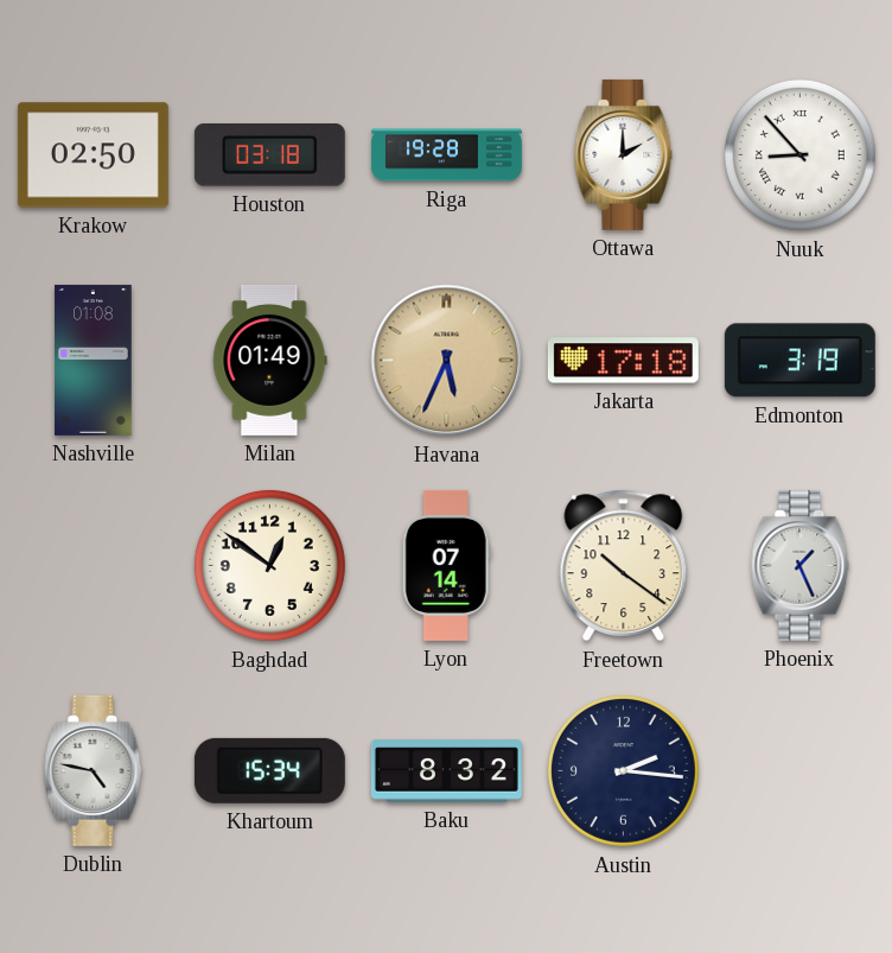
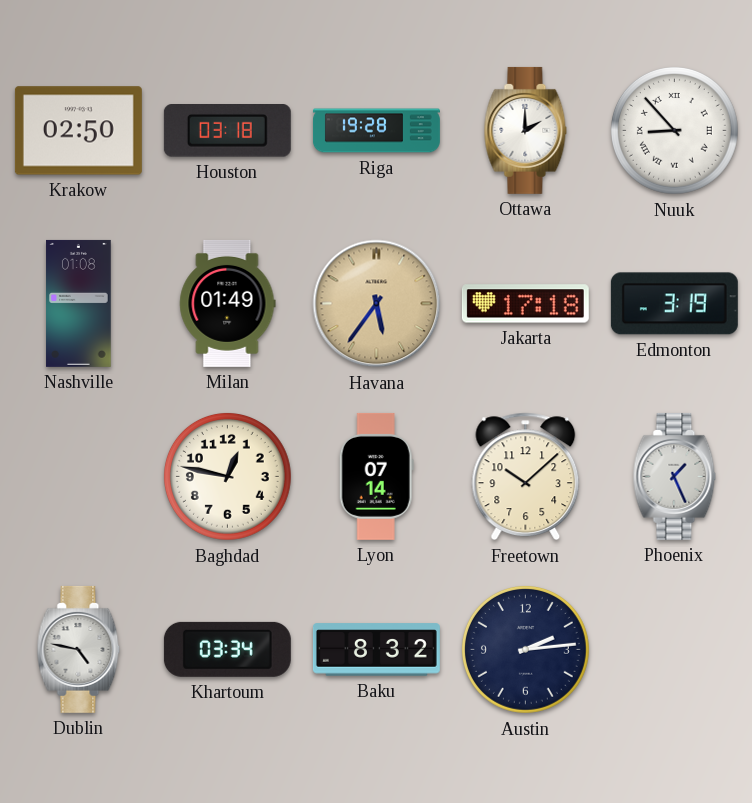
Havana: 5:34 -> 5:36 (377, 304)
Baghdad: 12:51 -> 12:47 (227, 476)
Freetown: 10:21 -> 10:08 (526, 477)
Khartoum: 15:34 -> 03:34 (227, 649)
Austin: 2:16 -> 2:14 (525, 649)
